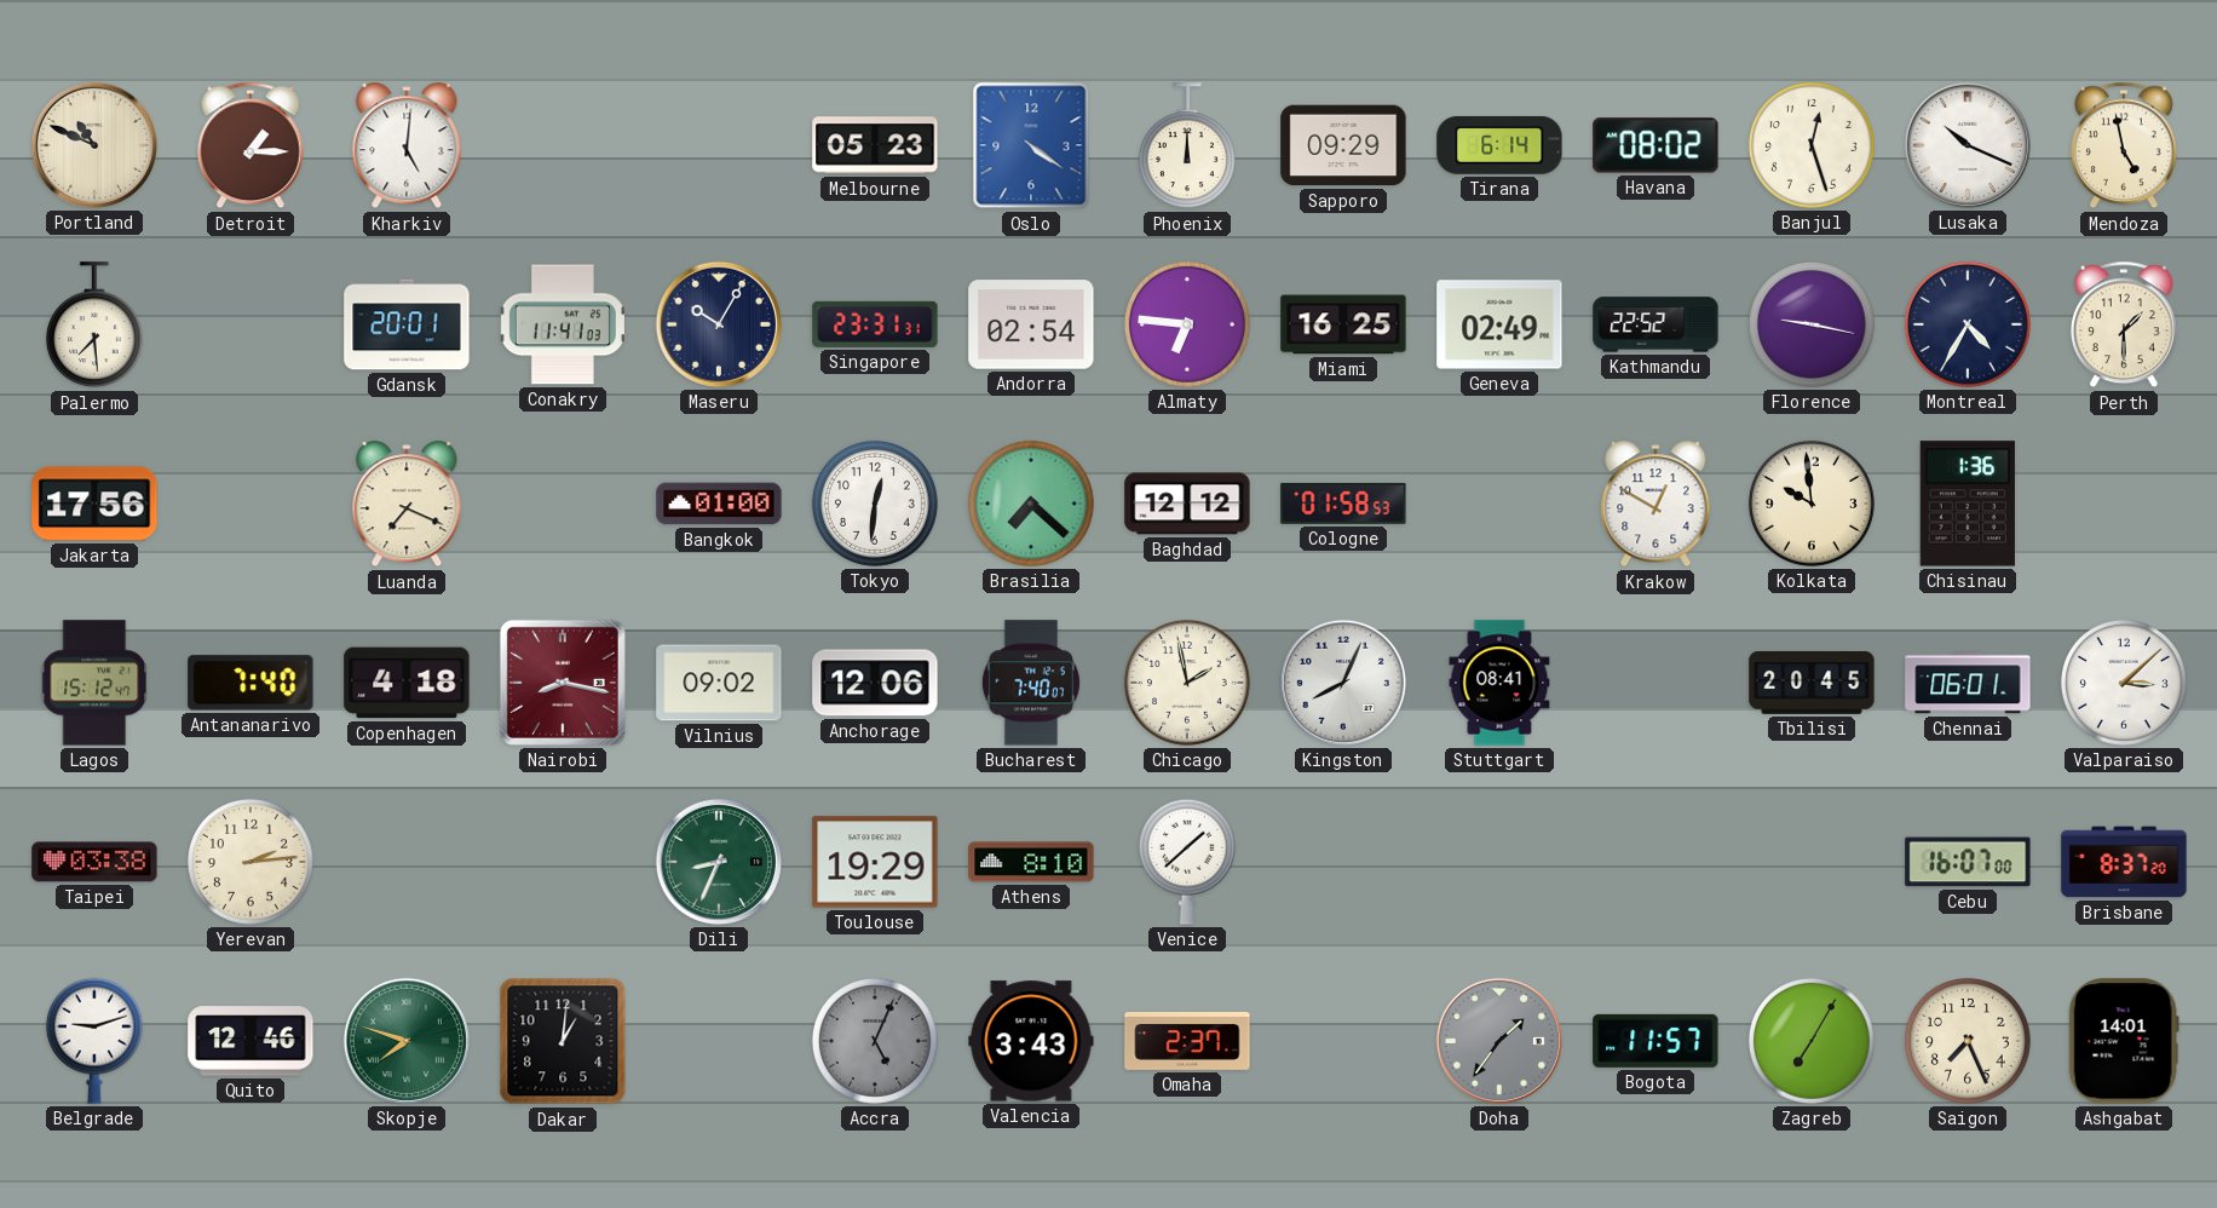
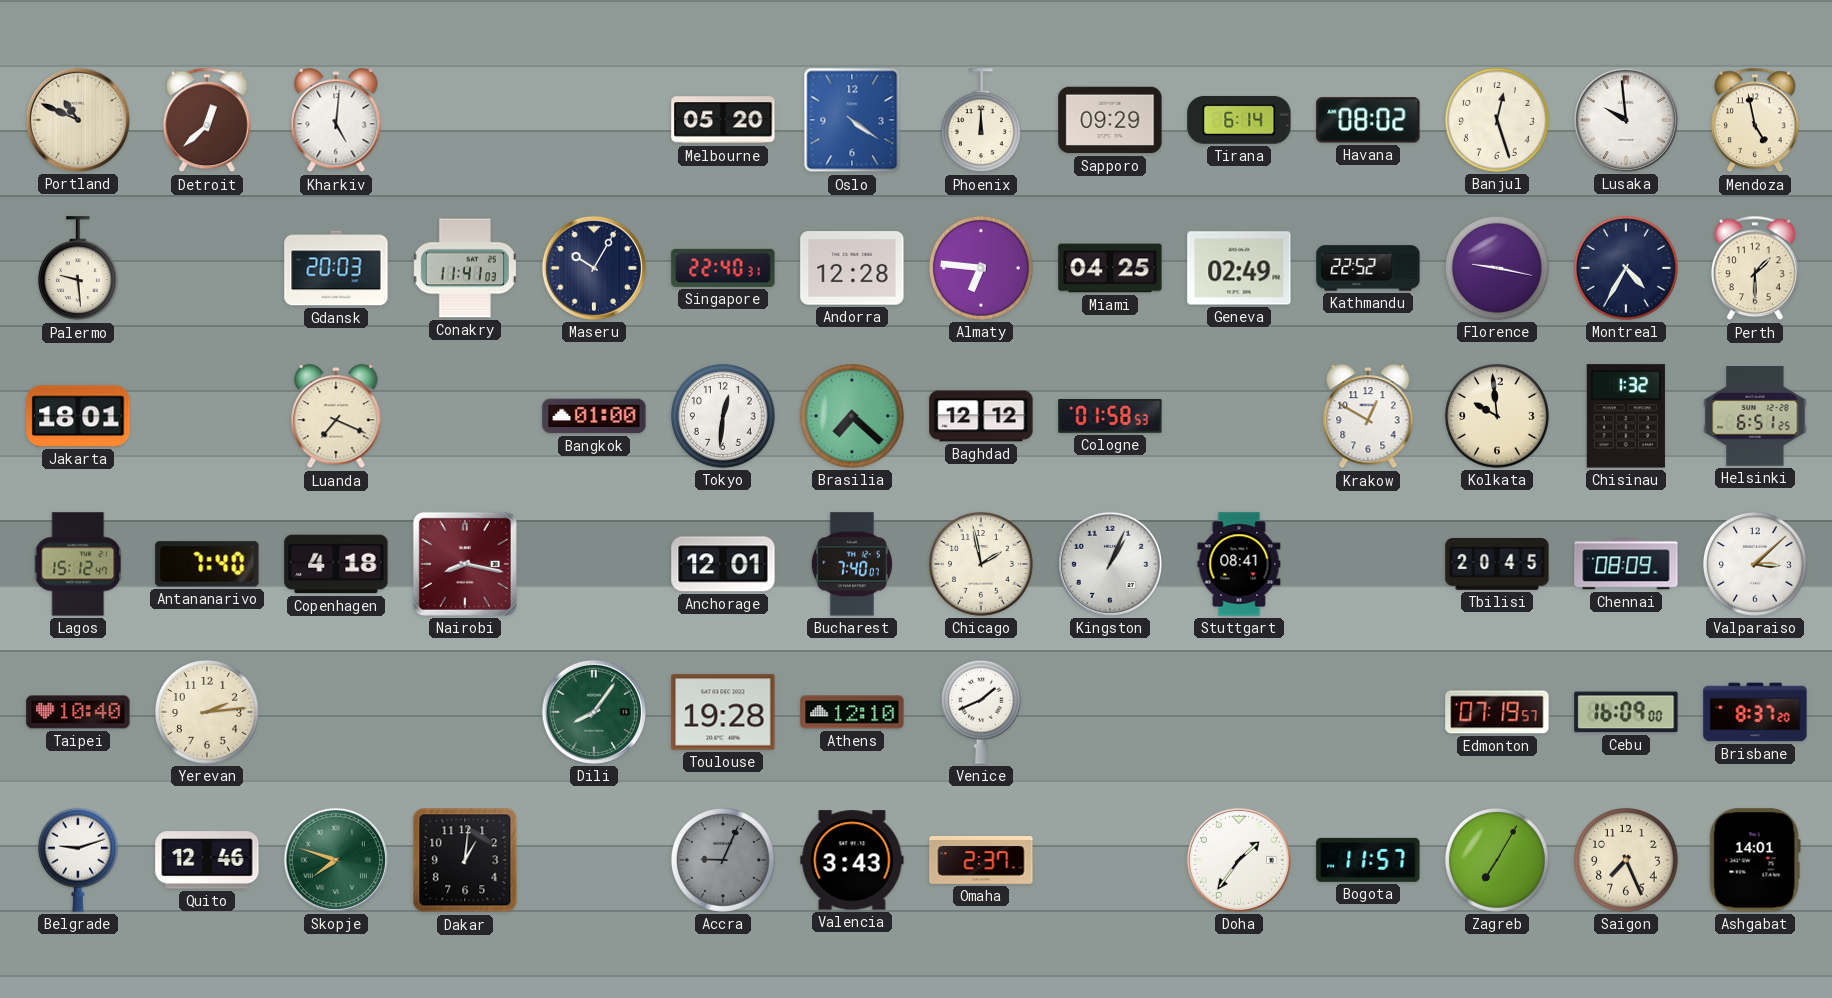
Detroit: 1:15 -> 12:38 (207, 120)
Melbourne: 05:23 -> 05:20 (723, 120)
Lusaka: 10:19 -> 9:59 (1626, 120)
Palermo: 7:29 -> 9:29 (78, 269)
Gdansk: 20:01 -> 20:03 (336, 268)
Singapore: 23:31 -> 22:40 (723, 268)
Andorra: 02:54 -> 12:28 (852, 268)
Miami: 16:25 -> 04:25 (1110, 268)
Jakarta: 17:56 -> 18:01 (78, 416)
Chisinau: 1:36 -> 1:32 (1626, 416)
Helsinki: none -> 6:51 (1755, 416)
Vilnius: 09:02 -> none (719, 683)
Anchorage: 12:06 -> 12:01 (723, 564)
Kingston: 8:04 -> 1:04 (1110, 564)
Chennai: 06:01 -> 08:09 (1626, 564)
Taipei: 03:38 -> 10:40 (78, 712)
Dili: 8:34 -> 8:06 (594, 712)
Toulouse: 19:29 -> 19:28 (723, 712)
Athens: 8:10 -> 12:10 (852, 712)
Venice: 1:38 -> 1:41 (981, 712)
Edmonton: none -> 07:19 (1497, 712)
Cebu: 16:07 -> 16:09 (1626, 712)
Accra: 5:04 -> 9:04 (723, 860)
Doha dial: grey -> white (1239, 860)
